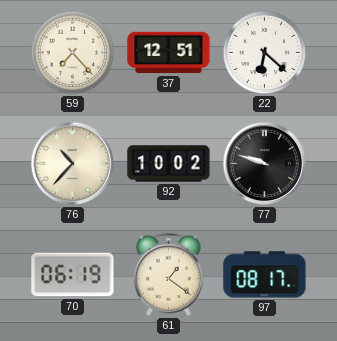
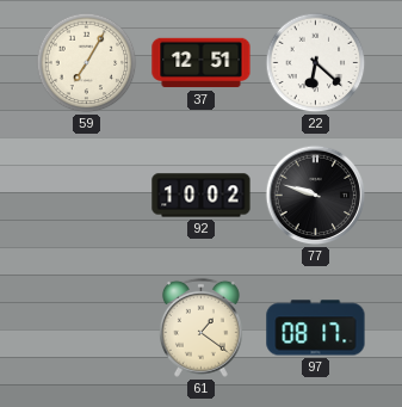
59: 7:23 -> 7:05 (87, 63)
76: 10:37 -> none (73, 164)
70: 06:19 -> none (73, 275)
